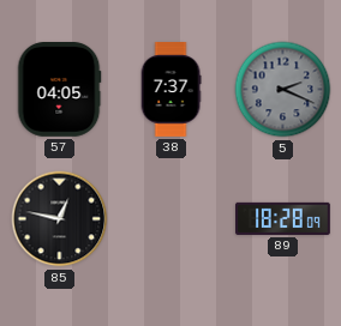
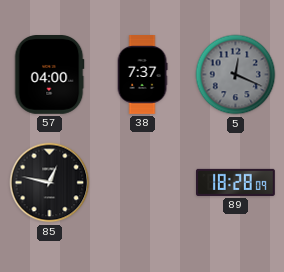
57: 04:05 -> 04:00 (49, 75)
5: 2:19 -> 12:19 (236, 75)
